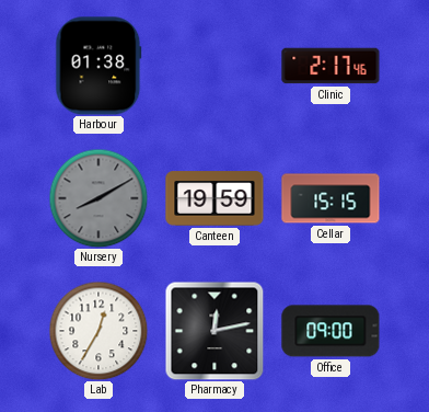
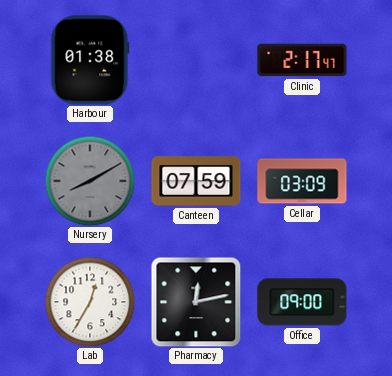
Clinic: 2:17:46 -> 2:17:47 (302, 60)
Canteen: 19:59 -> 07:59 (196, 181)
Cellar: 15:15 -> 03:09 (302, 181)
